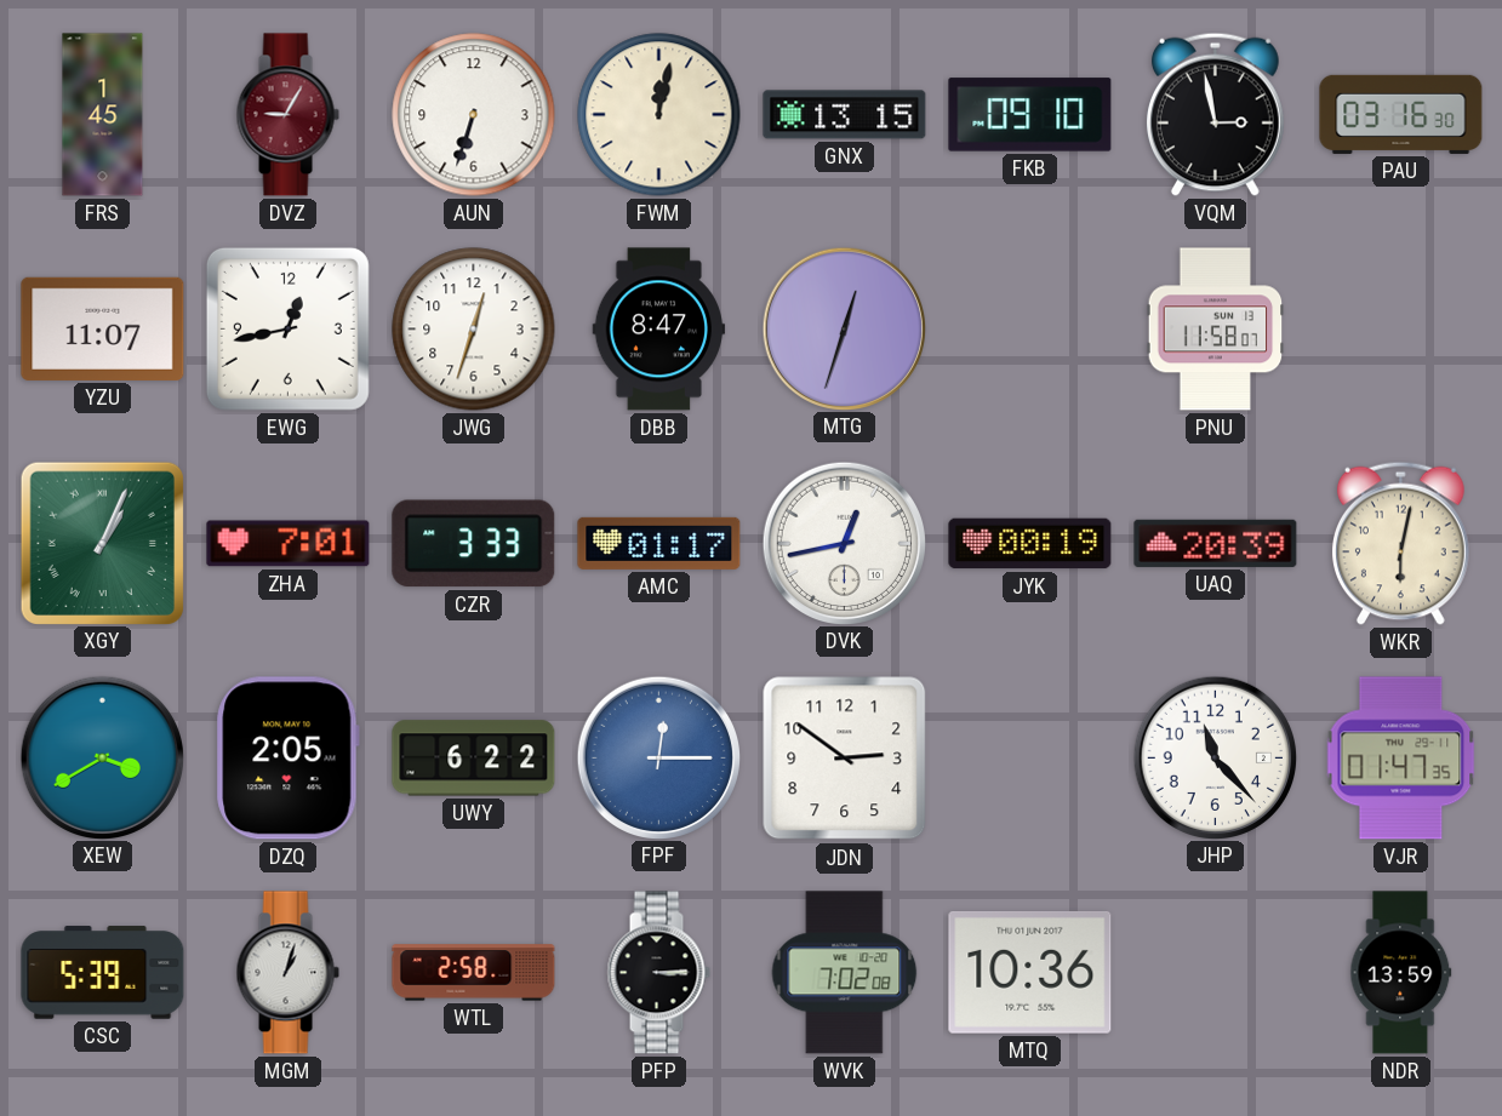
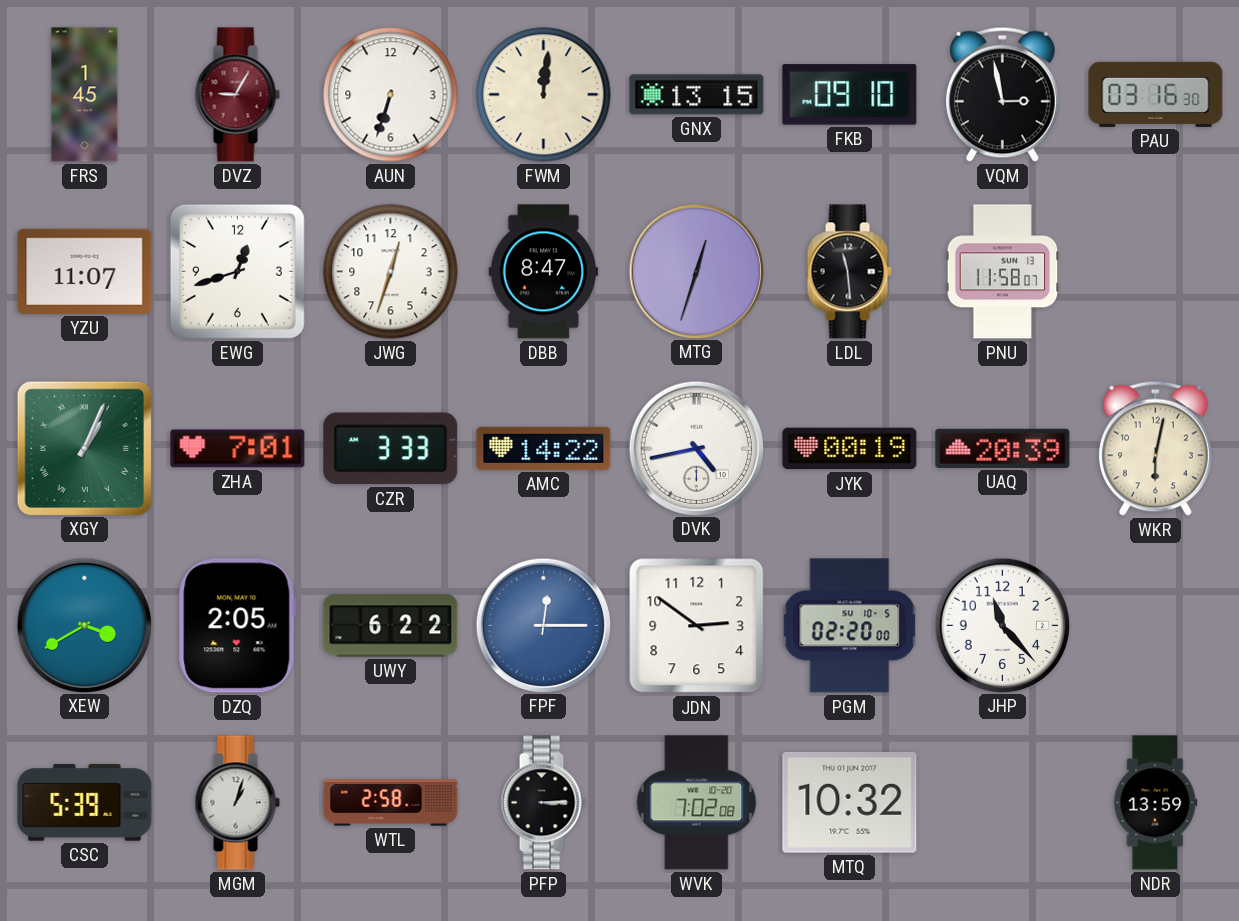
FWM: 12:02 -> 12:01 (544, 95)
EWG: 12:43 -> 12:42 (237, 271)
LDL: none -> 11:29 (849, 272)
AMC: 01:17 -> 14:22 (544, 448)
DVK: 12:43 -> 4:43 (696, 448)
PGM: none -> 02:20 (850, 626)
VJR: 01:47 -> none (1401, 759)
MTQ: 10:36 -> 10:32 (850, 802)
